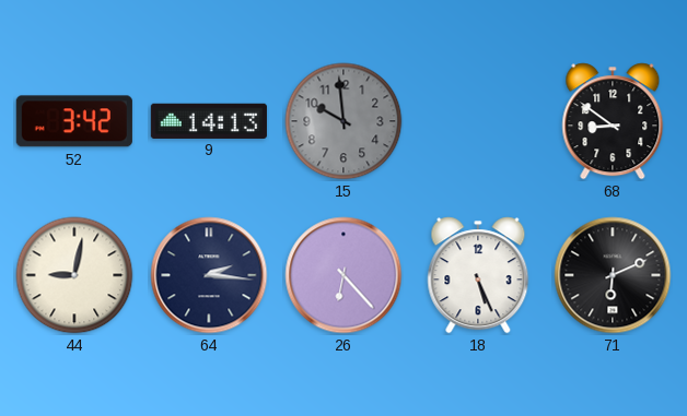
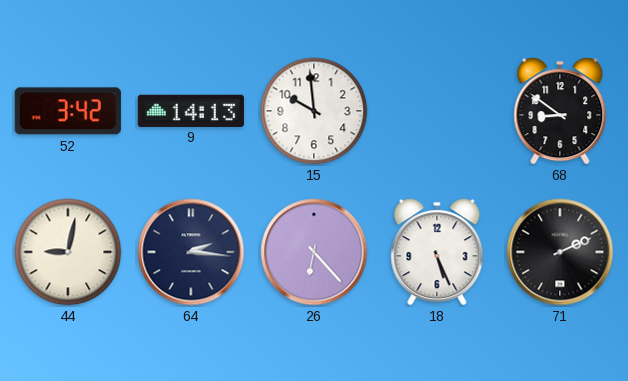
15 dial: grey -> white (314, 111)
71: 6:11 -> 2:11 (560, 252)
